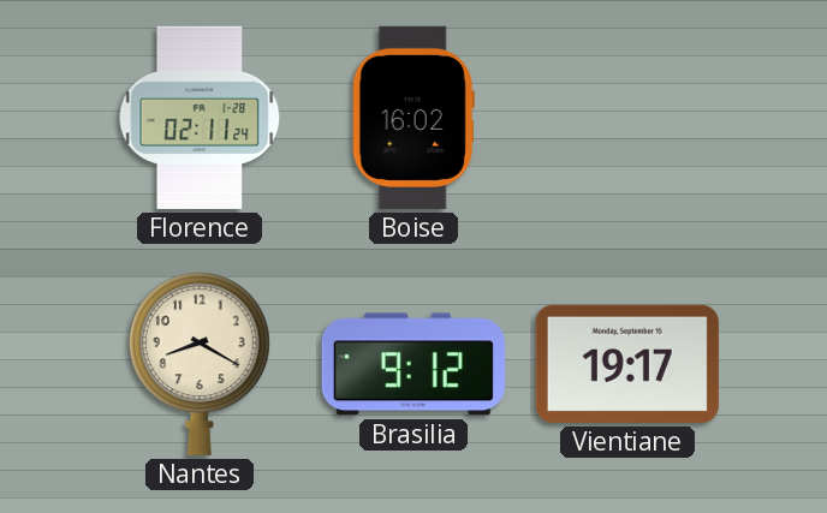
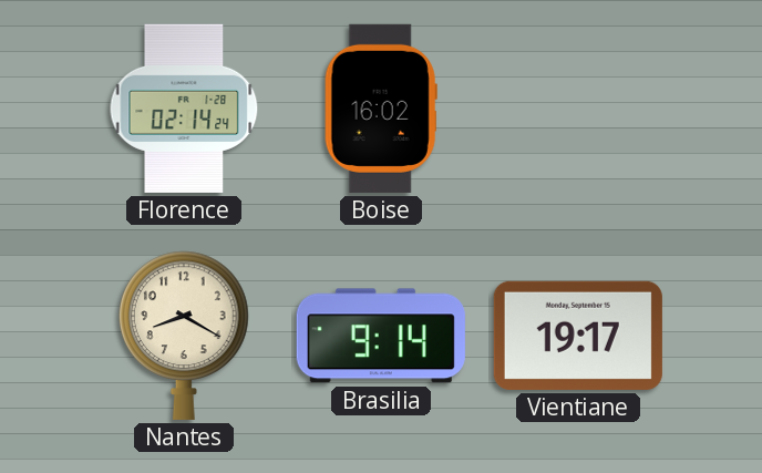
Florence: 02:11 -> 02:14 (184, 109)
Brasilia: 9:12 -> 9:14 (381, 336)
